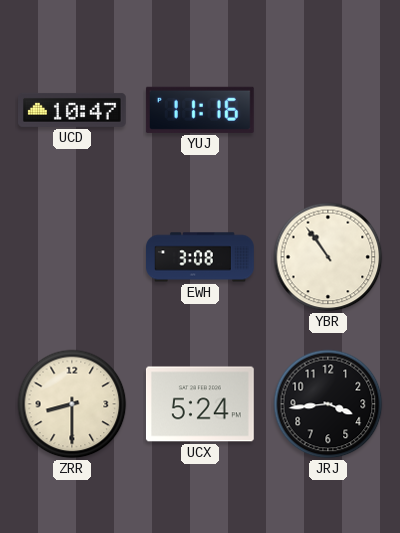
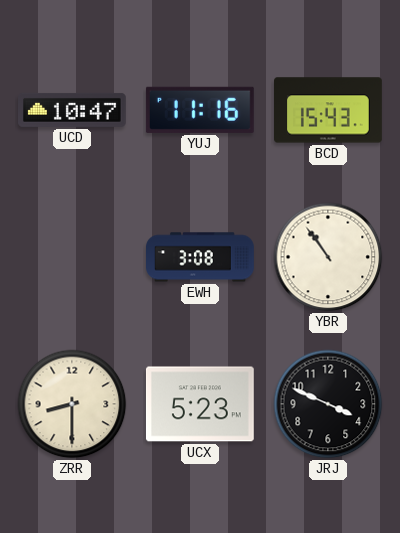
BCD: none -> 15:43 (329, 110)
UCX: 5:24 -> 5:23 (200, 404)
JRJ: 3:44 -> 3:49 (328, 404)
